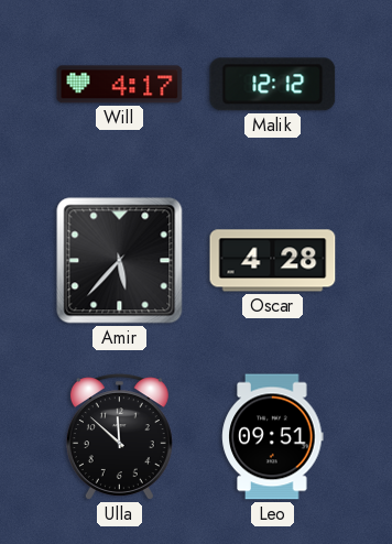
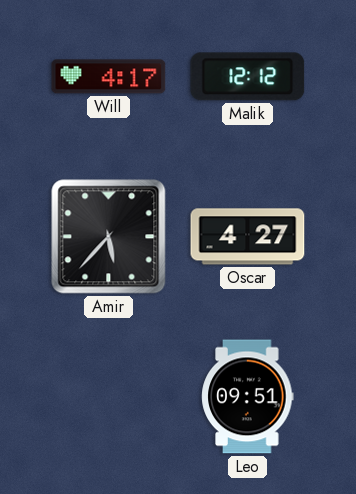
Oscar: 4:28 -> 4:27 (248, 237)
Ulla: 11:52 -> none (119, 437)
